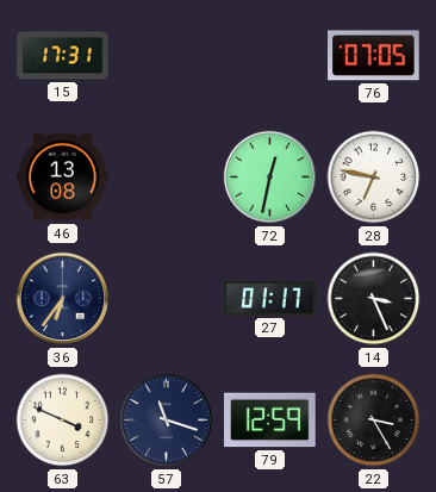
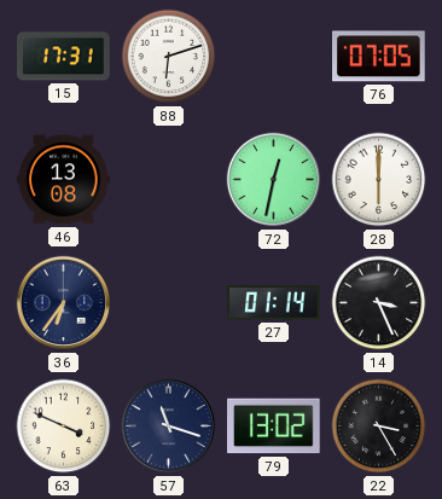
88: none -> 6:12 (169, 57)
28: 6:47 -> 6:00 (379, 180)
27: 01:17 -> 01:14 (274, 303)
79: 12:59 -> 13:02 (274, 427)
